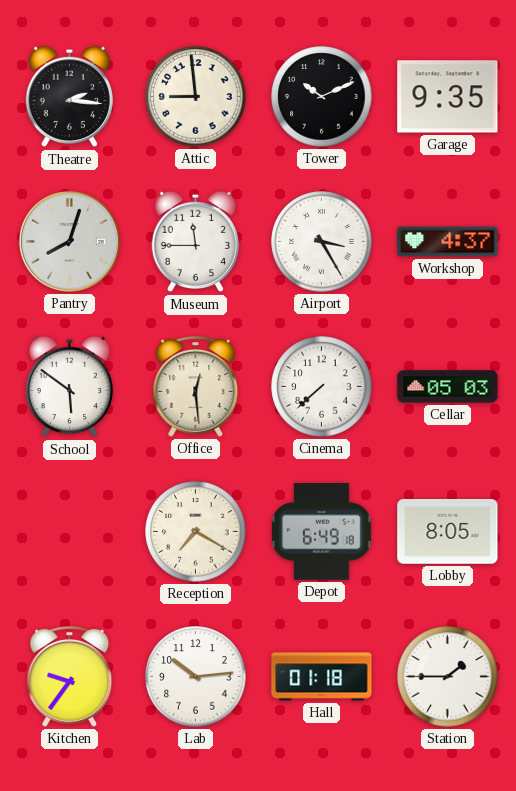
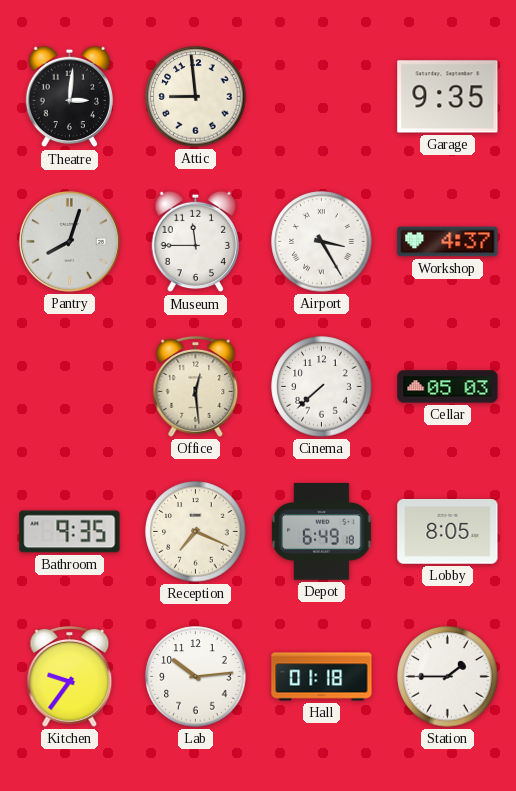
Theatre: 2:16 -> 3:01 (69, 97)
Tower: 10:11 -> none (322, 97)
School: 5:51 -> none (69, 387)
Bathroom: none -> 9:35 (70, 532)
Reception: 7:20 -> 7:19 (196, 532)
